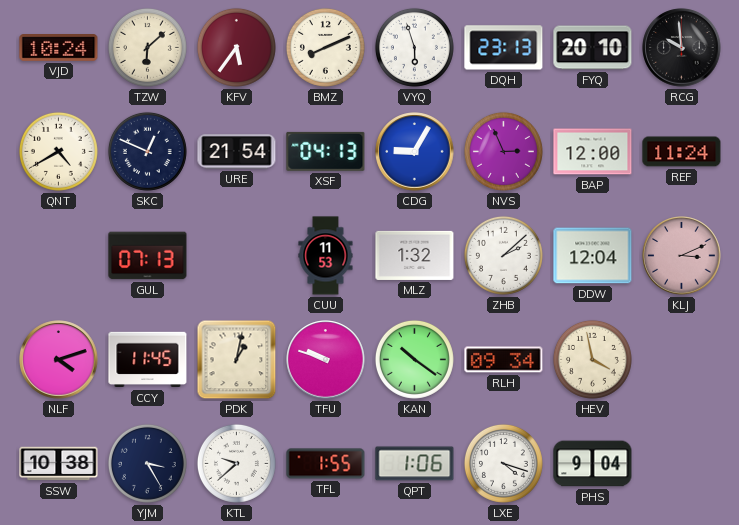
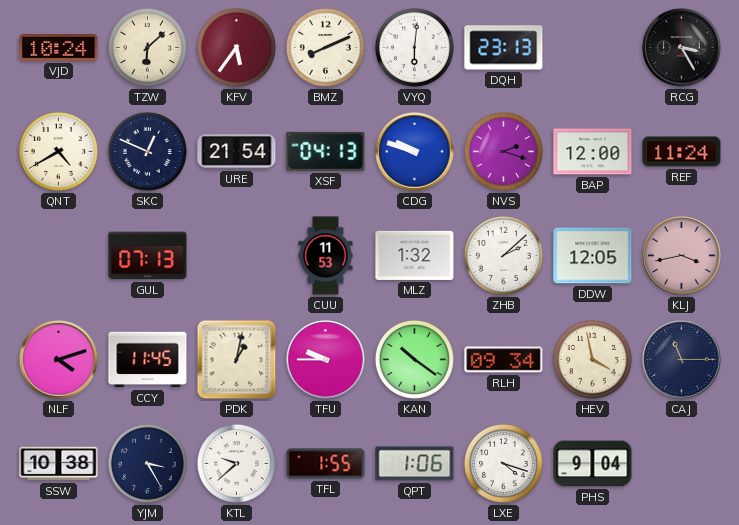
VYQ: 5:57 -> 6:01 (414, 47)
FYQ: 20:10 -> none (593, 48)
RCG: 9:59 -> 3:25 (682, 48)
CDG: 9:05 -> 9:48 (415, 152)
NVS: 2:56 -> 2:18 (503, 151)
DDW: 12:04 -> 12:05 (593, 256)
KLJ: 3:11 -> 3:43 (682, 256)
TFU: 9:48 -> 9:45 (326, 360)
CAJ: none -> 11:15 (682, 360)
